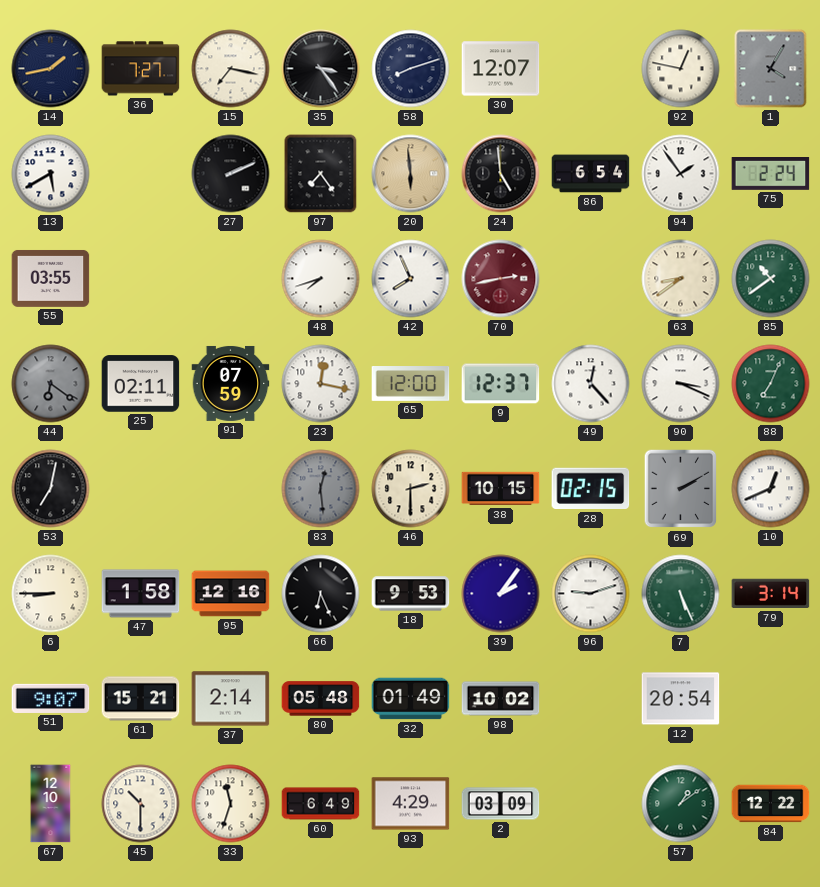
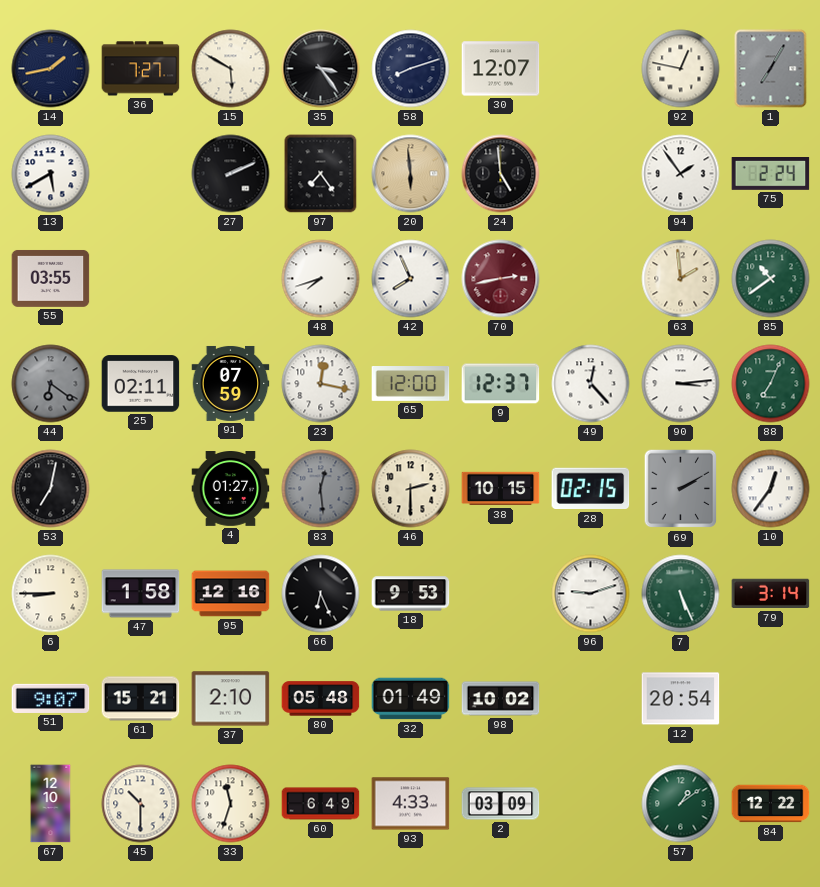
15: 7:17 -> 5:50 (231, 69)
1: 4:05 -> 7:05 (771, 69)
86: 6:54 -> none (591, 174)
63: 8:39 -> 1:59 (681, 279)
90: 3:19 -> 3:14 (681, 384)
4: none -> 01:27 (231, 489)
10: 12:41 -> 12:36 (771, 489)
39: 2:06 -> none (501, 594)
37: 2:14 -> 2:10 (231, 699)
93: 4:29 -> 4:33 (411, 804)
